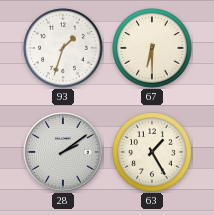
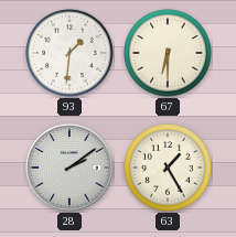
93: 1:33 -> 1:31 (69, 53)
